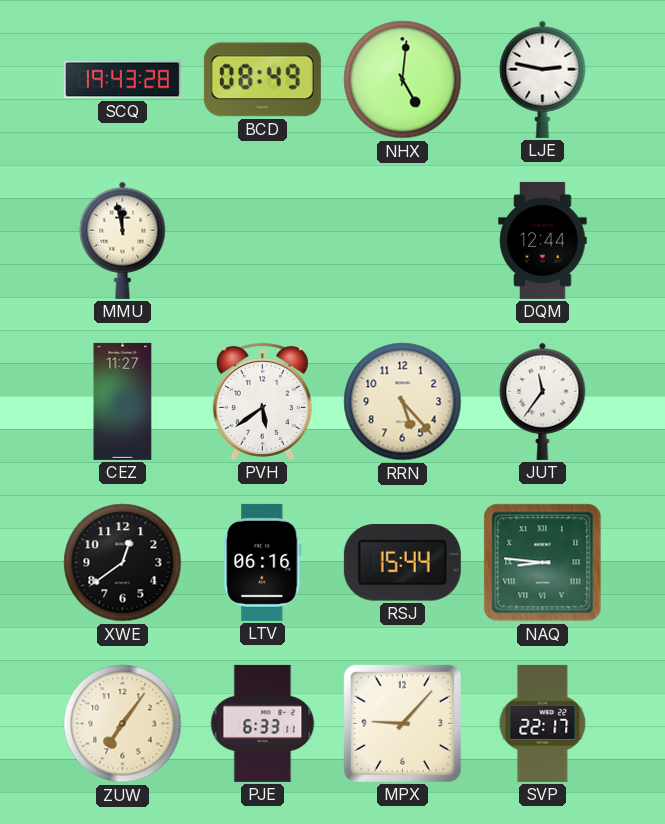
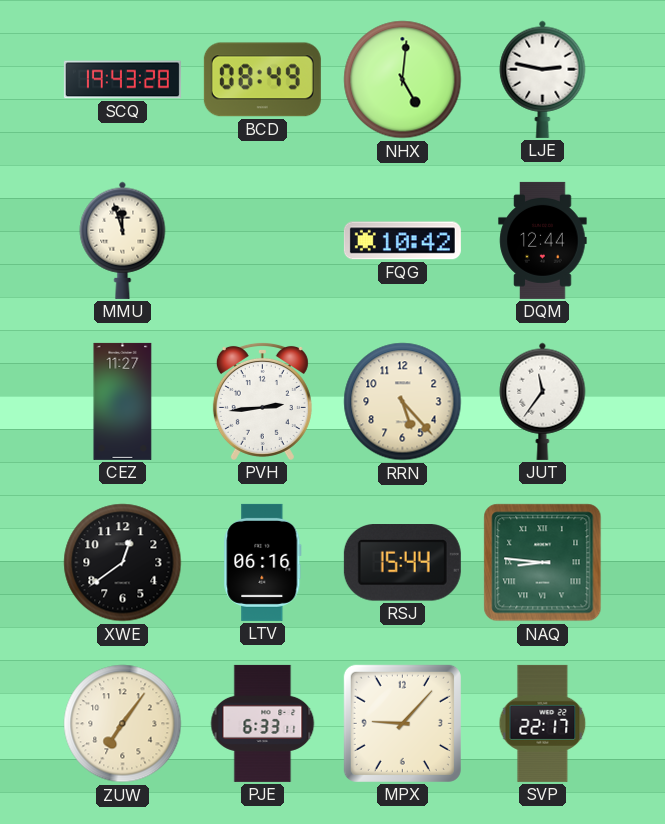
MMU: 11:58 -> 11:57 (123, 240)
FQG: none -> 10:42 (402, 241)
PVH: 5:39 -> 2:44 (262, 401)
